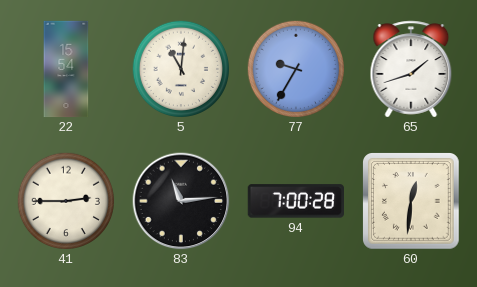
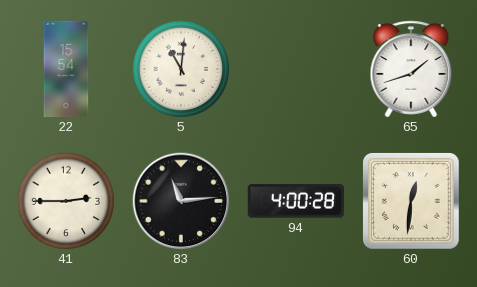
77: 9:35 -> none (295, 68)
94: 7:00 -> 4:00 (295, 201)
